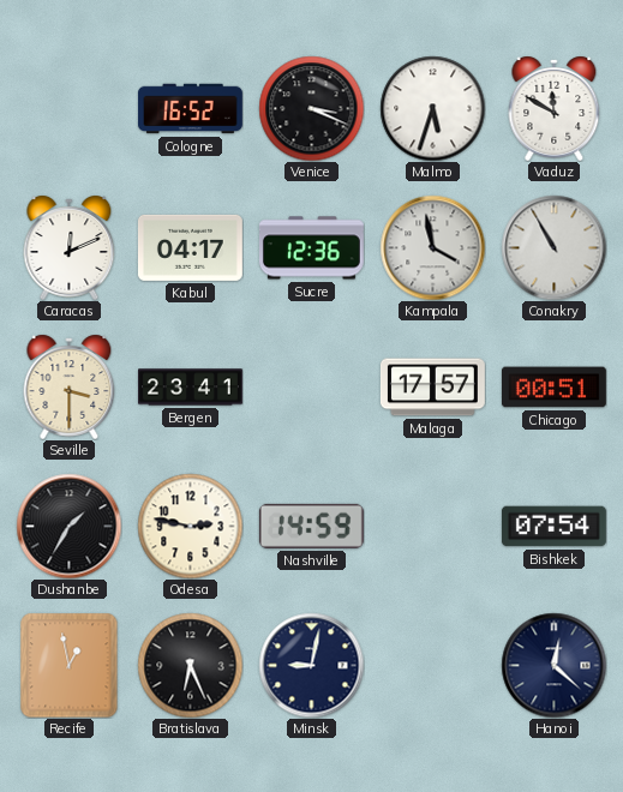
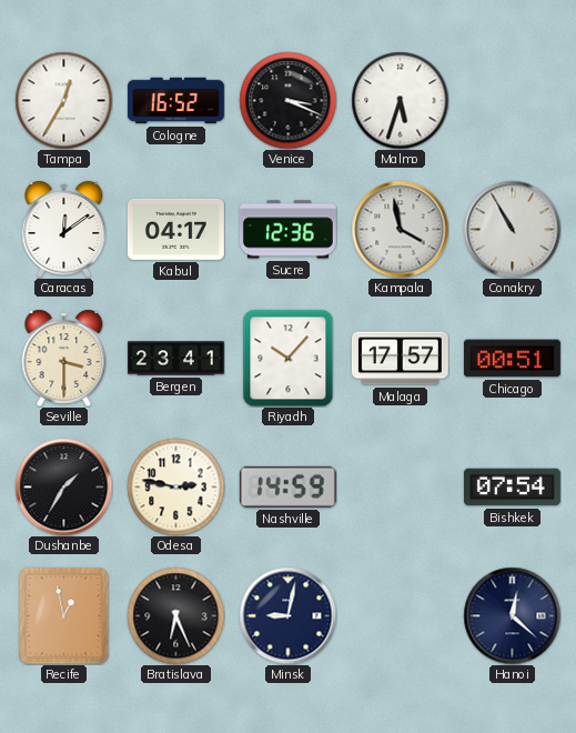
Tampa: none -> 12:35 (63, 100)
Vaduz: 11:50 -> none (555, 108)
Caracas: 12:11 -> 12:09 (64, 229)
Riyadh: none -> 10:07 (289, 358)
